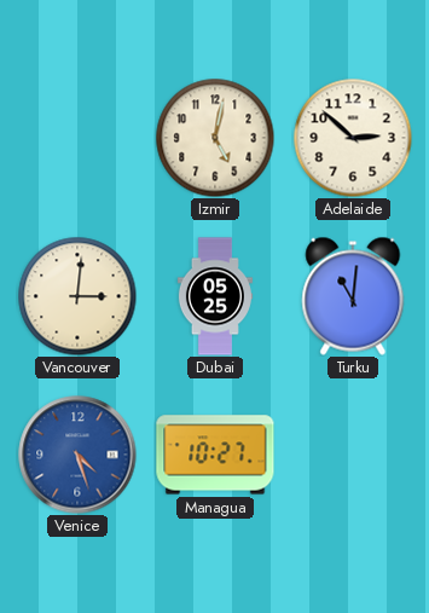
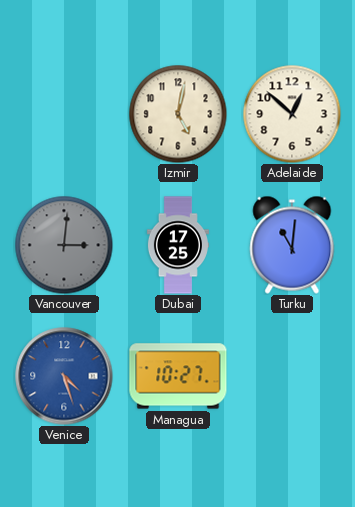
Adelaide: 2:52 -> 12:52 (292, 114)
Vancouver dial: cream -> grey (64, 245)
Dubai: 05:25 -> 17:25 (178, 245)
